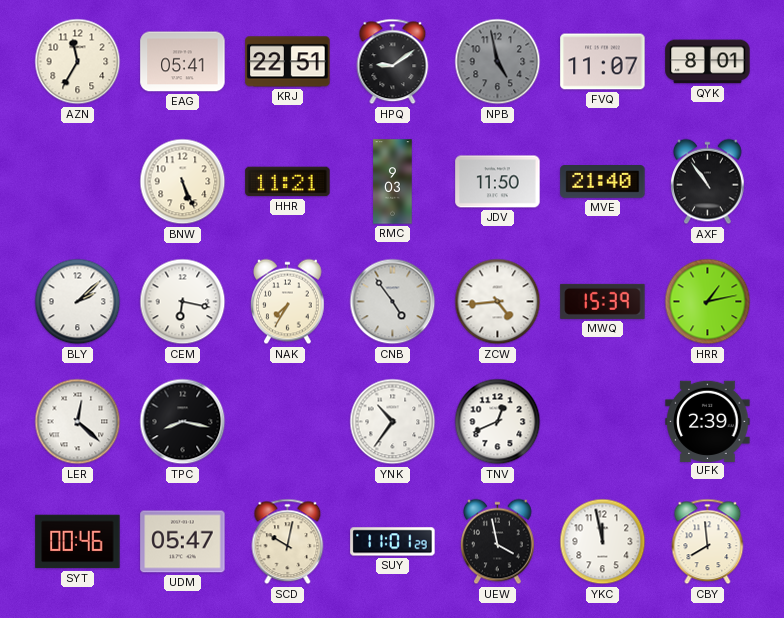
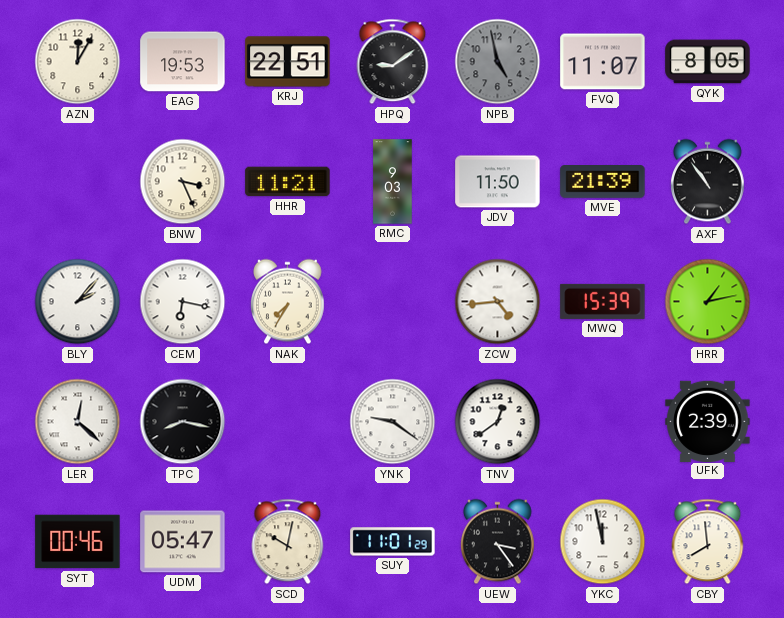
AZN: 11:35 -> 12:05 (78, 62)
EAG: 05:41 -> 19:53 (183, 62)
QYK: 8:01 -> 8:05 (708, 62)
BNW: 5:26 -> 3:26 (183, 182)
MVE: 21:40 -> 21:39 (603, 182)
BLY: 2:08 -> 2:07 (78, 302)
CNB: 4:54 -> none (393, 302)
YNK: 10:36 -> 9:21 (393, 422)
TNV: 12:41 -> 12:39 (498, 422)
UEW: 3:58 -> 3:24 (498, 542)
